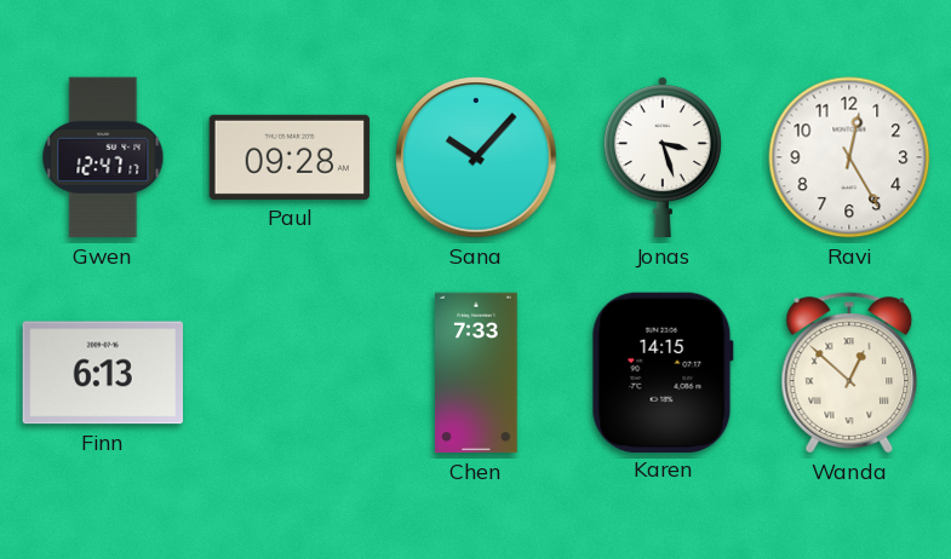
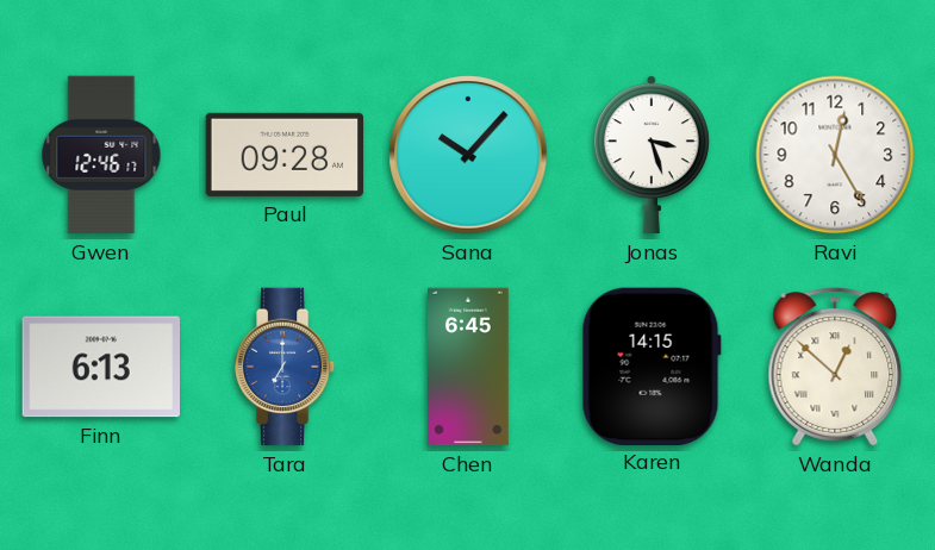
Gwen: 12:47 -> 12:46 (101, 155)
Tara: none -> 7:00 (285, 367)
Chen: 7:33 -> 6:45 (469, 367)
